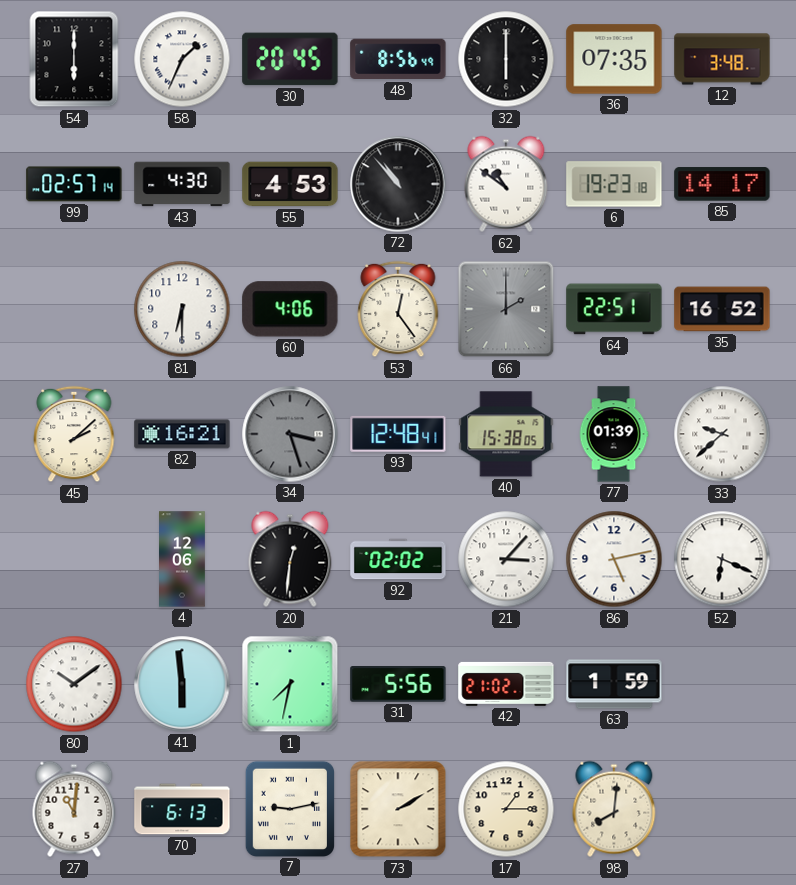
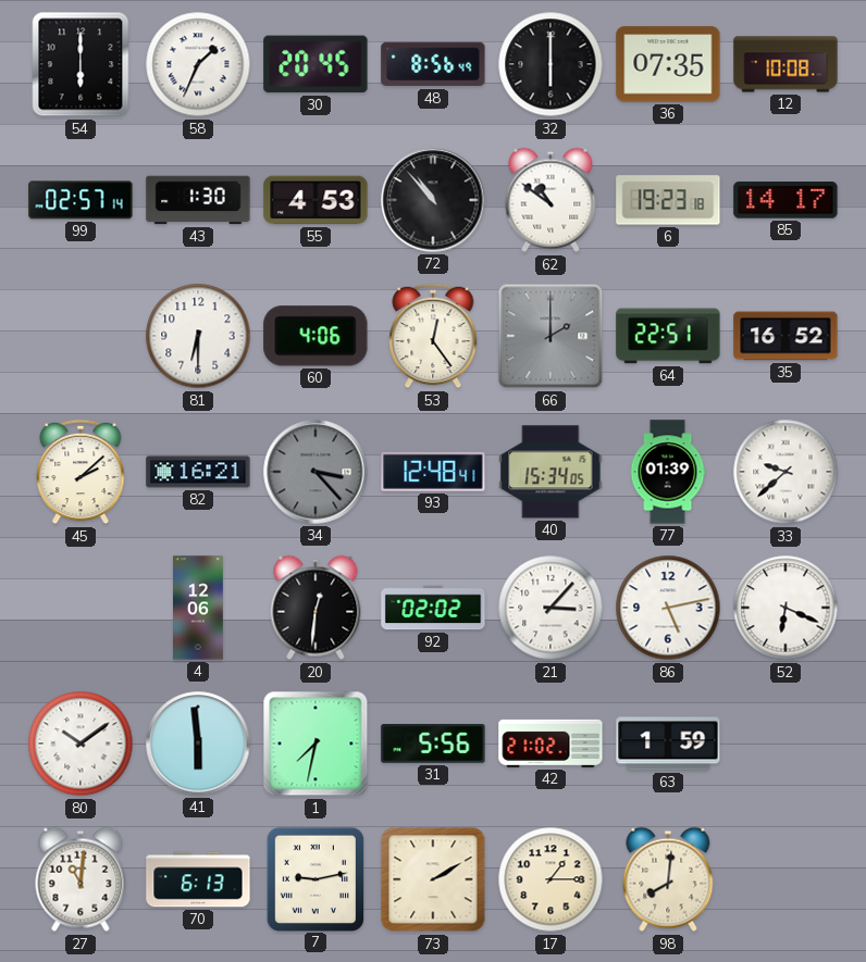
12: 3:48 -> 10:08 (785, 64)
43: 4:30 -> 1:30 (198, 200)
34: 3:27 -> 3:23 (316, 472)
40: 15:38 -> 15:34 (550, 472)
